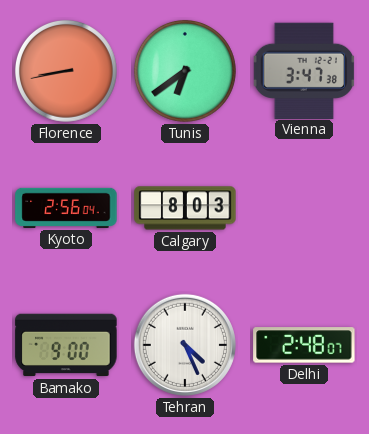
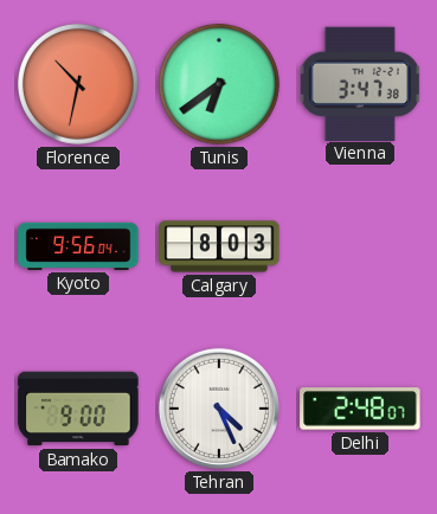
Florence: 8:43 -> 10:32 (78, 84)
Kyoto: 2:56 -> 9:56 (78, 246)
